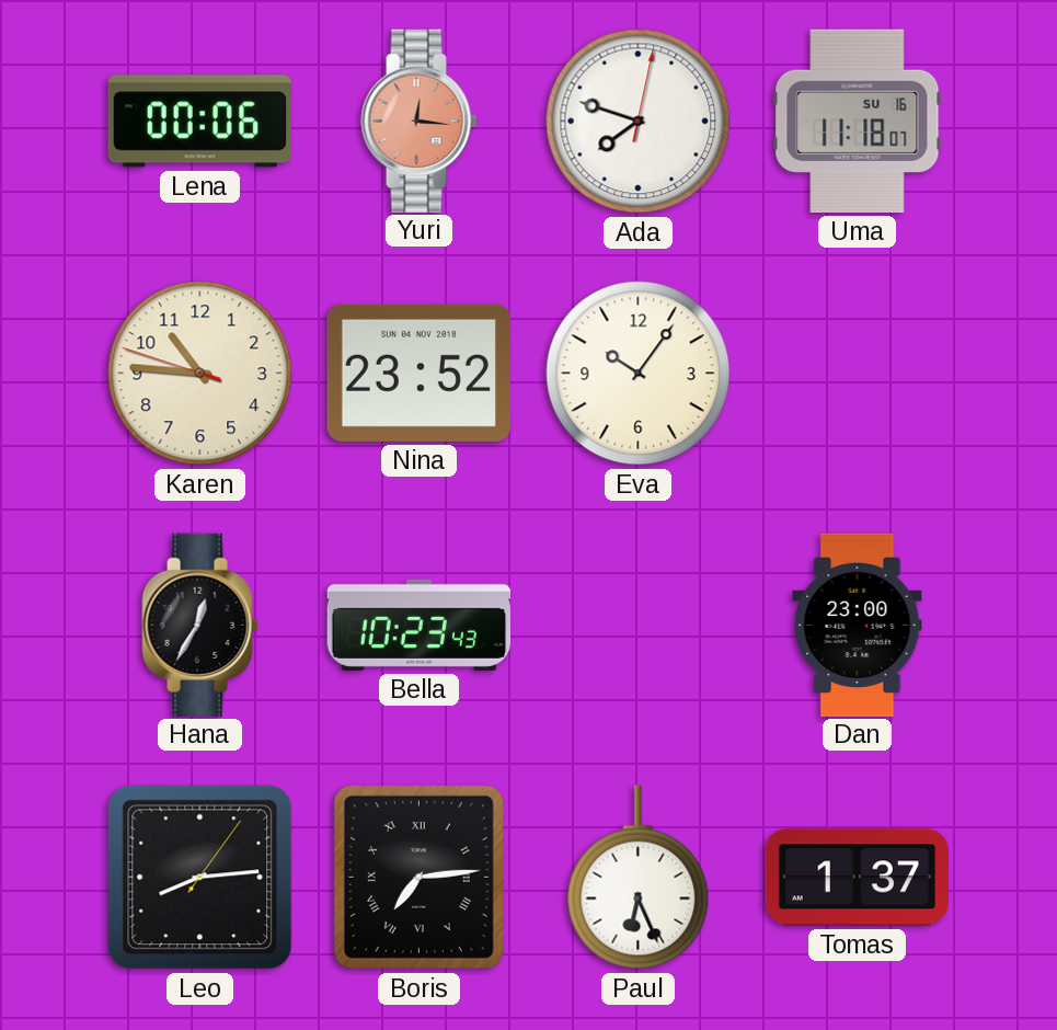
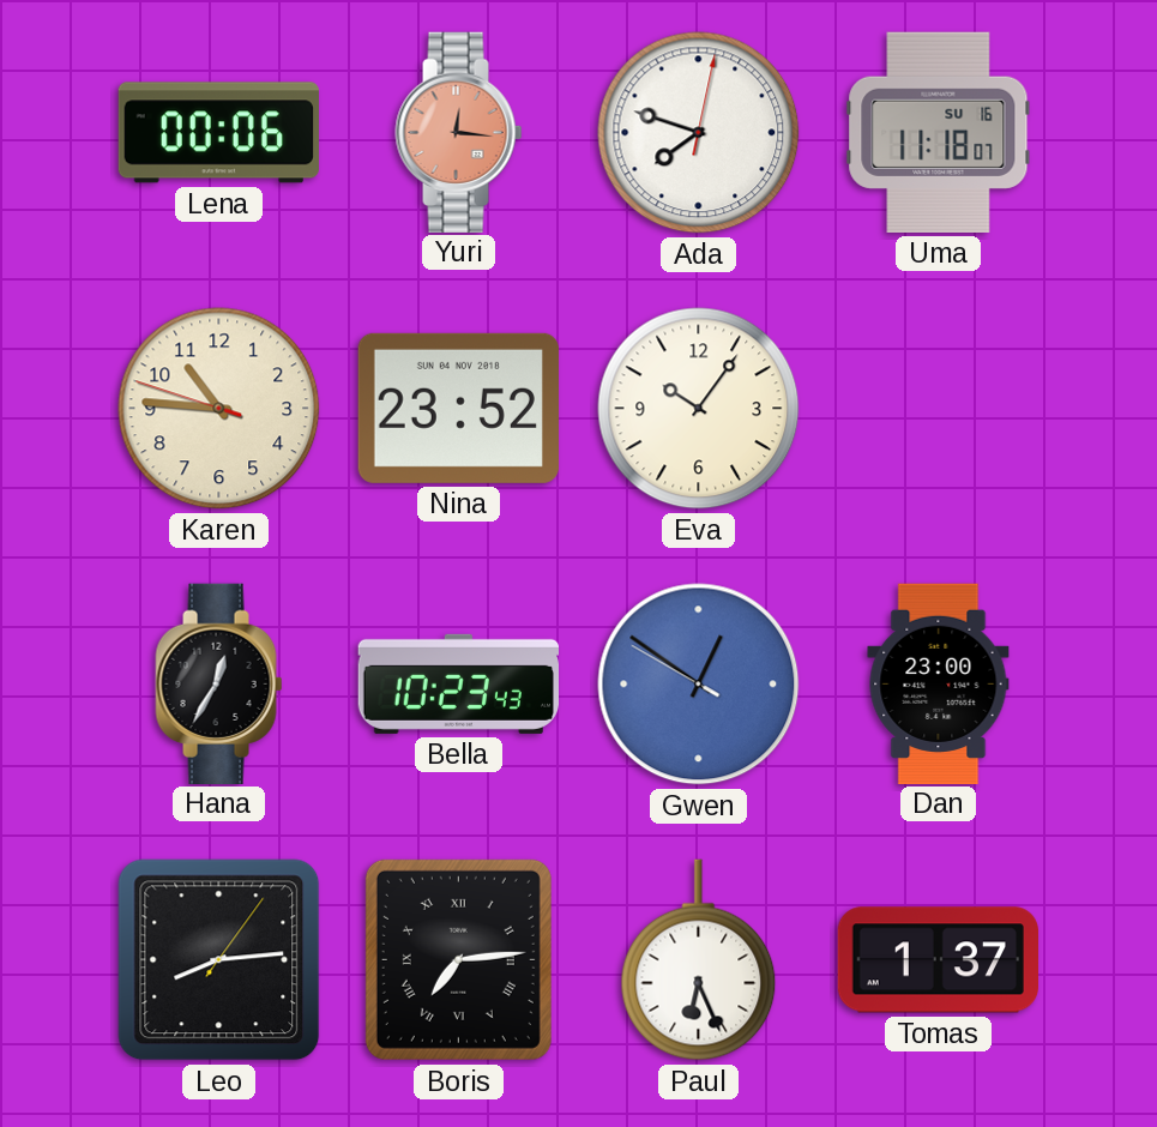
Gwen: none -> 12:50 (699, 685)
